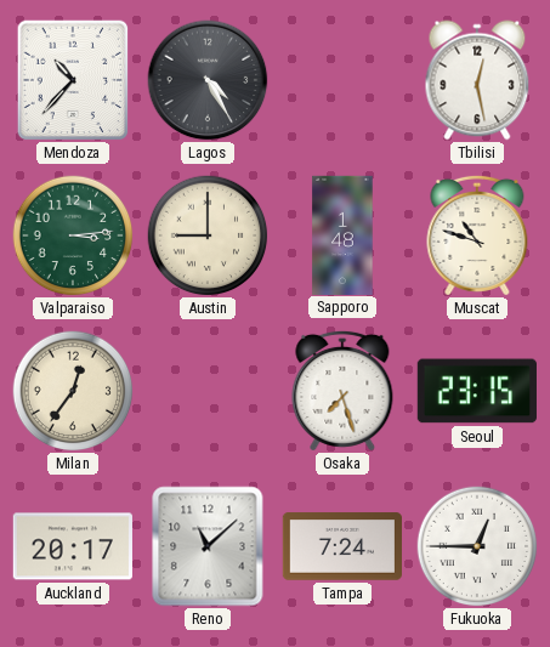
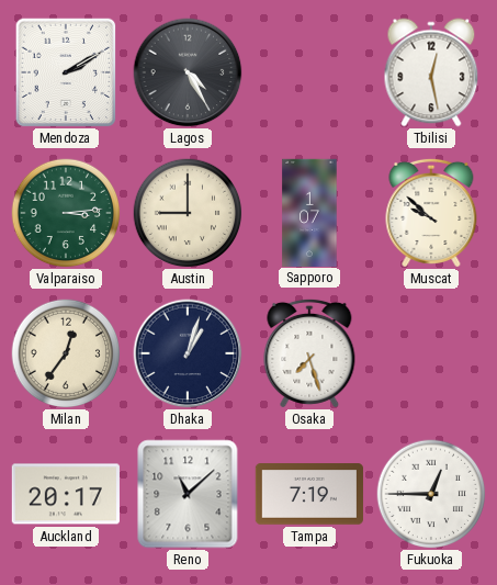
Mendoza: 10:37 -> 2:10 (66, 72)
Sapporo: 1:48 -> 1:07 (309, 212)
Muscat: 10:48 -> 9:52 (431, 213)
Dhaka: none -> 1:03 (188, 353)
Seoul: 23:15 -> none (477, 391)
Tampa: 7:24 -> 7:19 (309, 494)
